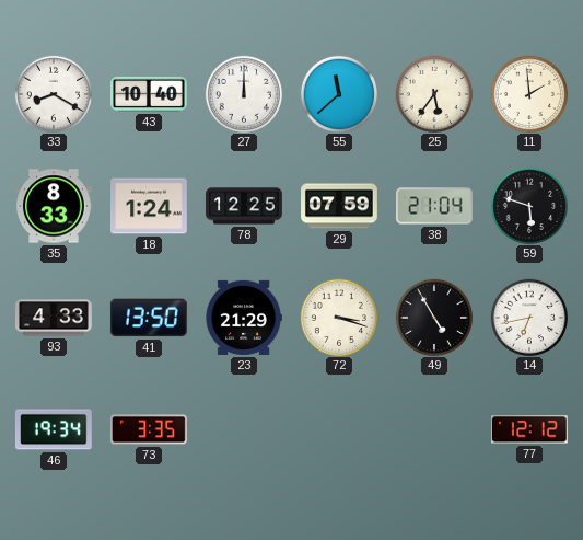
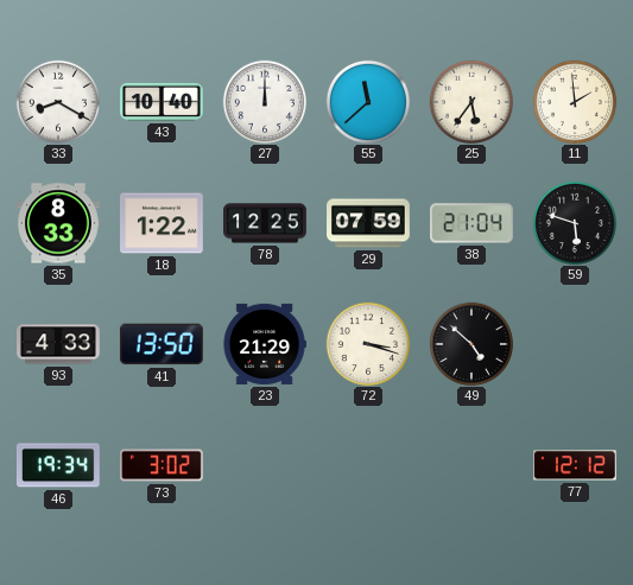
18: 1:24 -> 1:22 (162, 223)
49: 4:55 -> 4:52 (470, 343)
14: 6:43 -> none (528, 317)
73: 3:35 -> 3:02 (162, 465)
